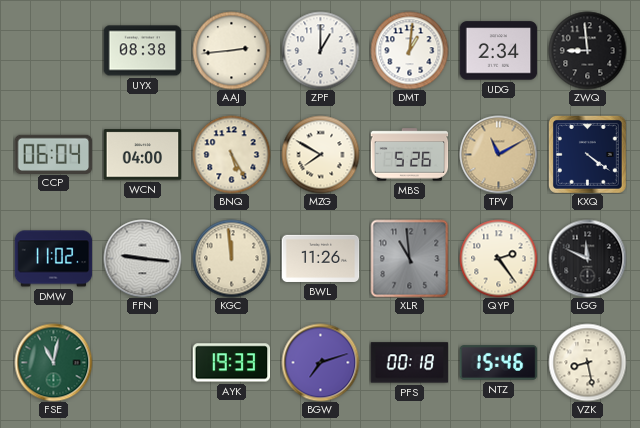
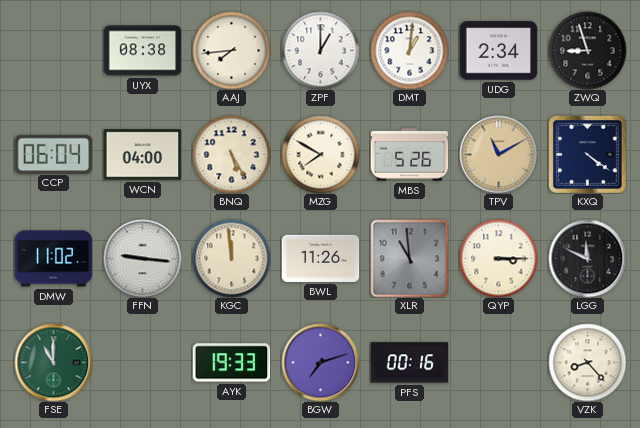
AAJ: 2:44 -> 7:44 (231, 50)
ZWQ: 8:59 -> 8:57 (587, 50)
QYP: 2:24 -> 3:15 (498, 258)
FSE: 11:02 -> 11:00 (53, 362)
PFS: 00:18 -> 00:16 (409, 363)
NTZ: 15:46 -> none (498, 363)
VZK: 8:28 -> 8:23 (587, 362)
